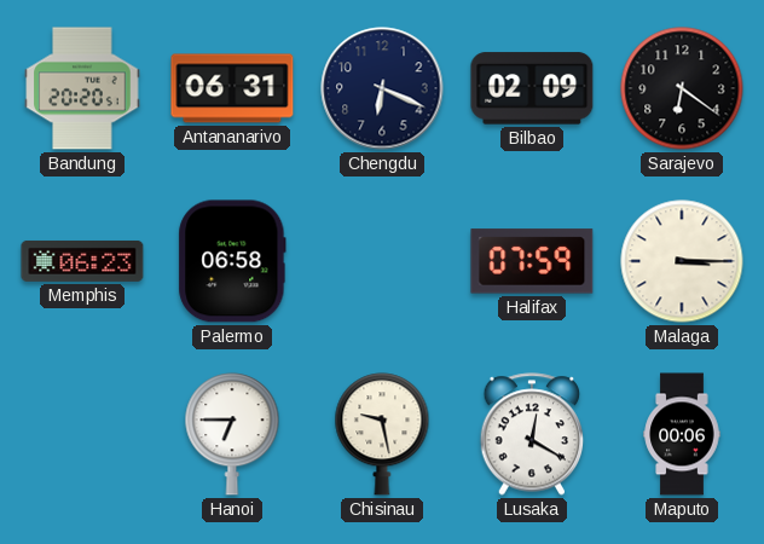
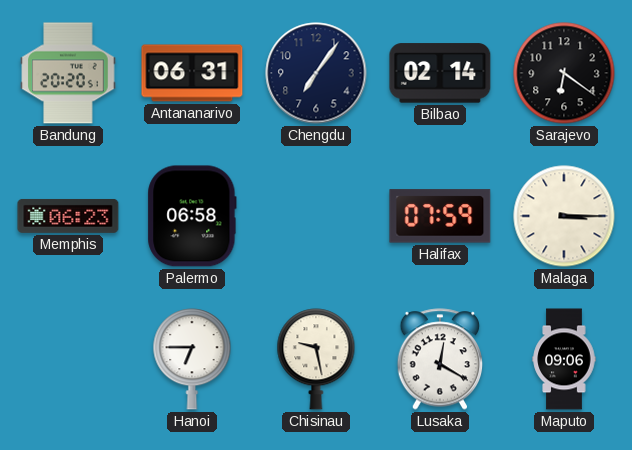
Chengdu: 6:19 -> 7:06 (316, 73)
Bilbao: 02:09 -> 02:14 (440, 73)
Maputo: 00:06 -> 09:06 (564, 359)
